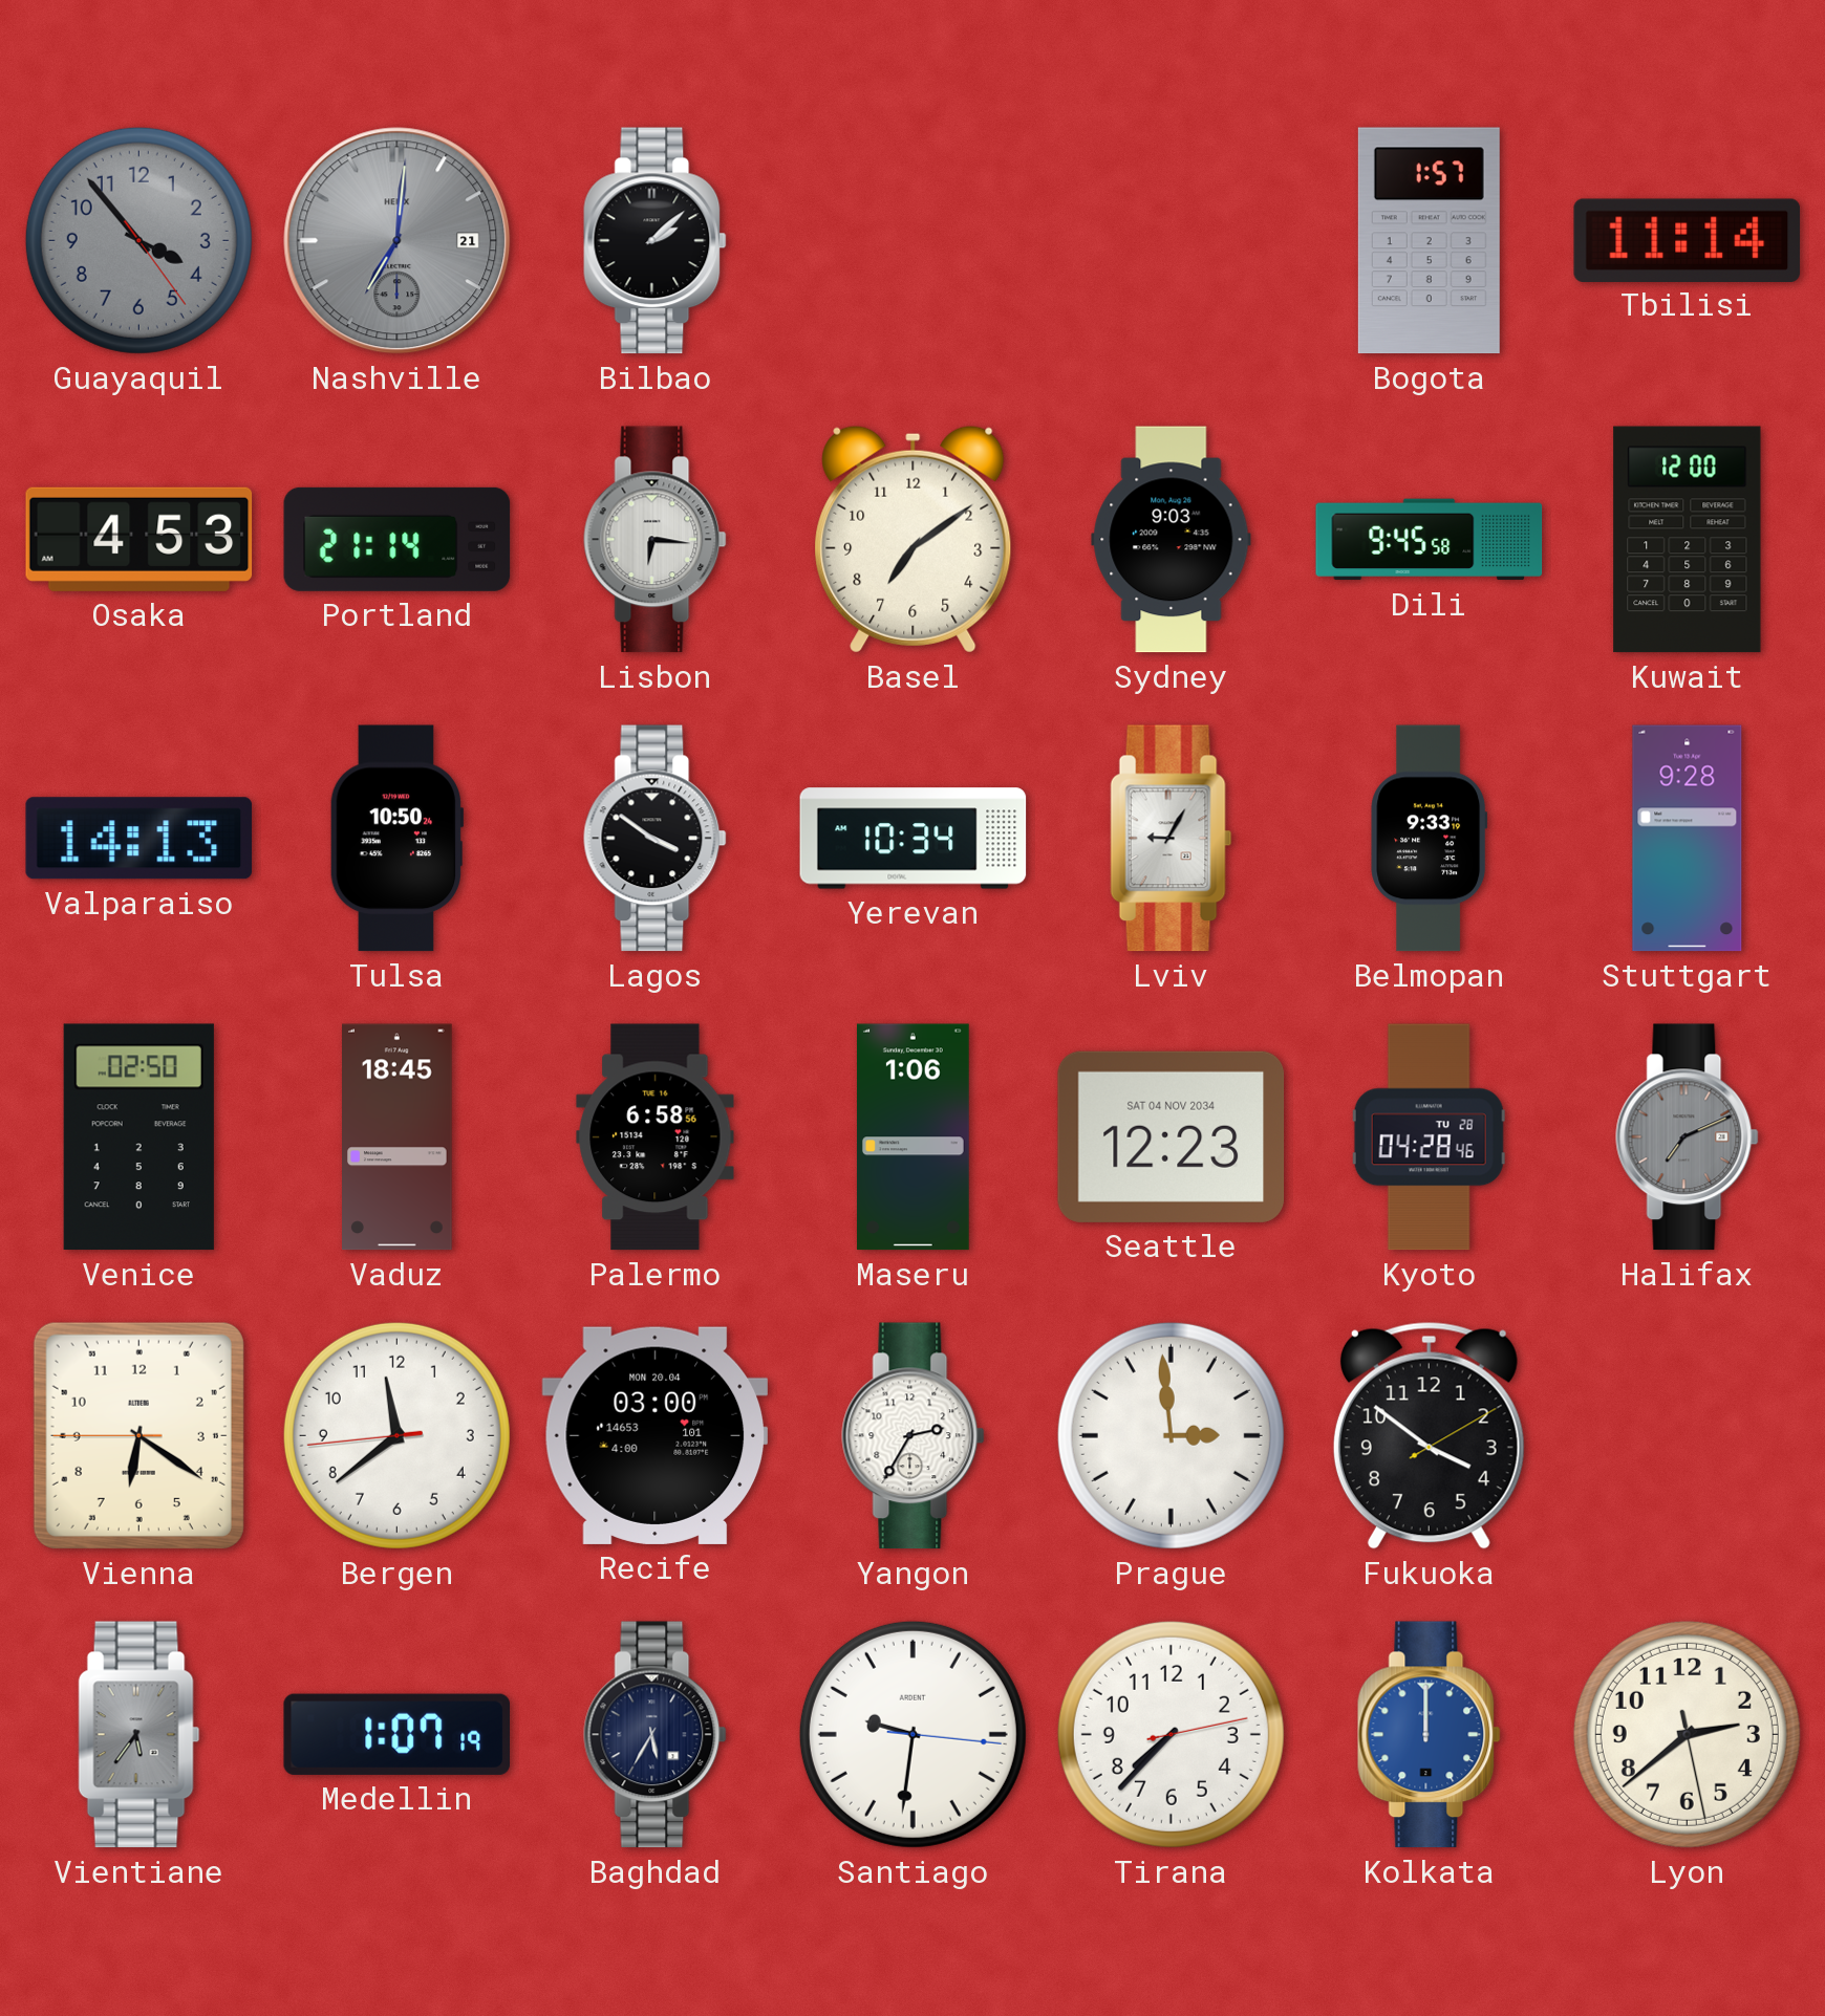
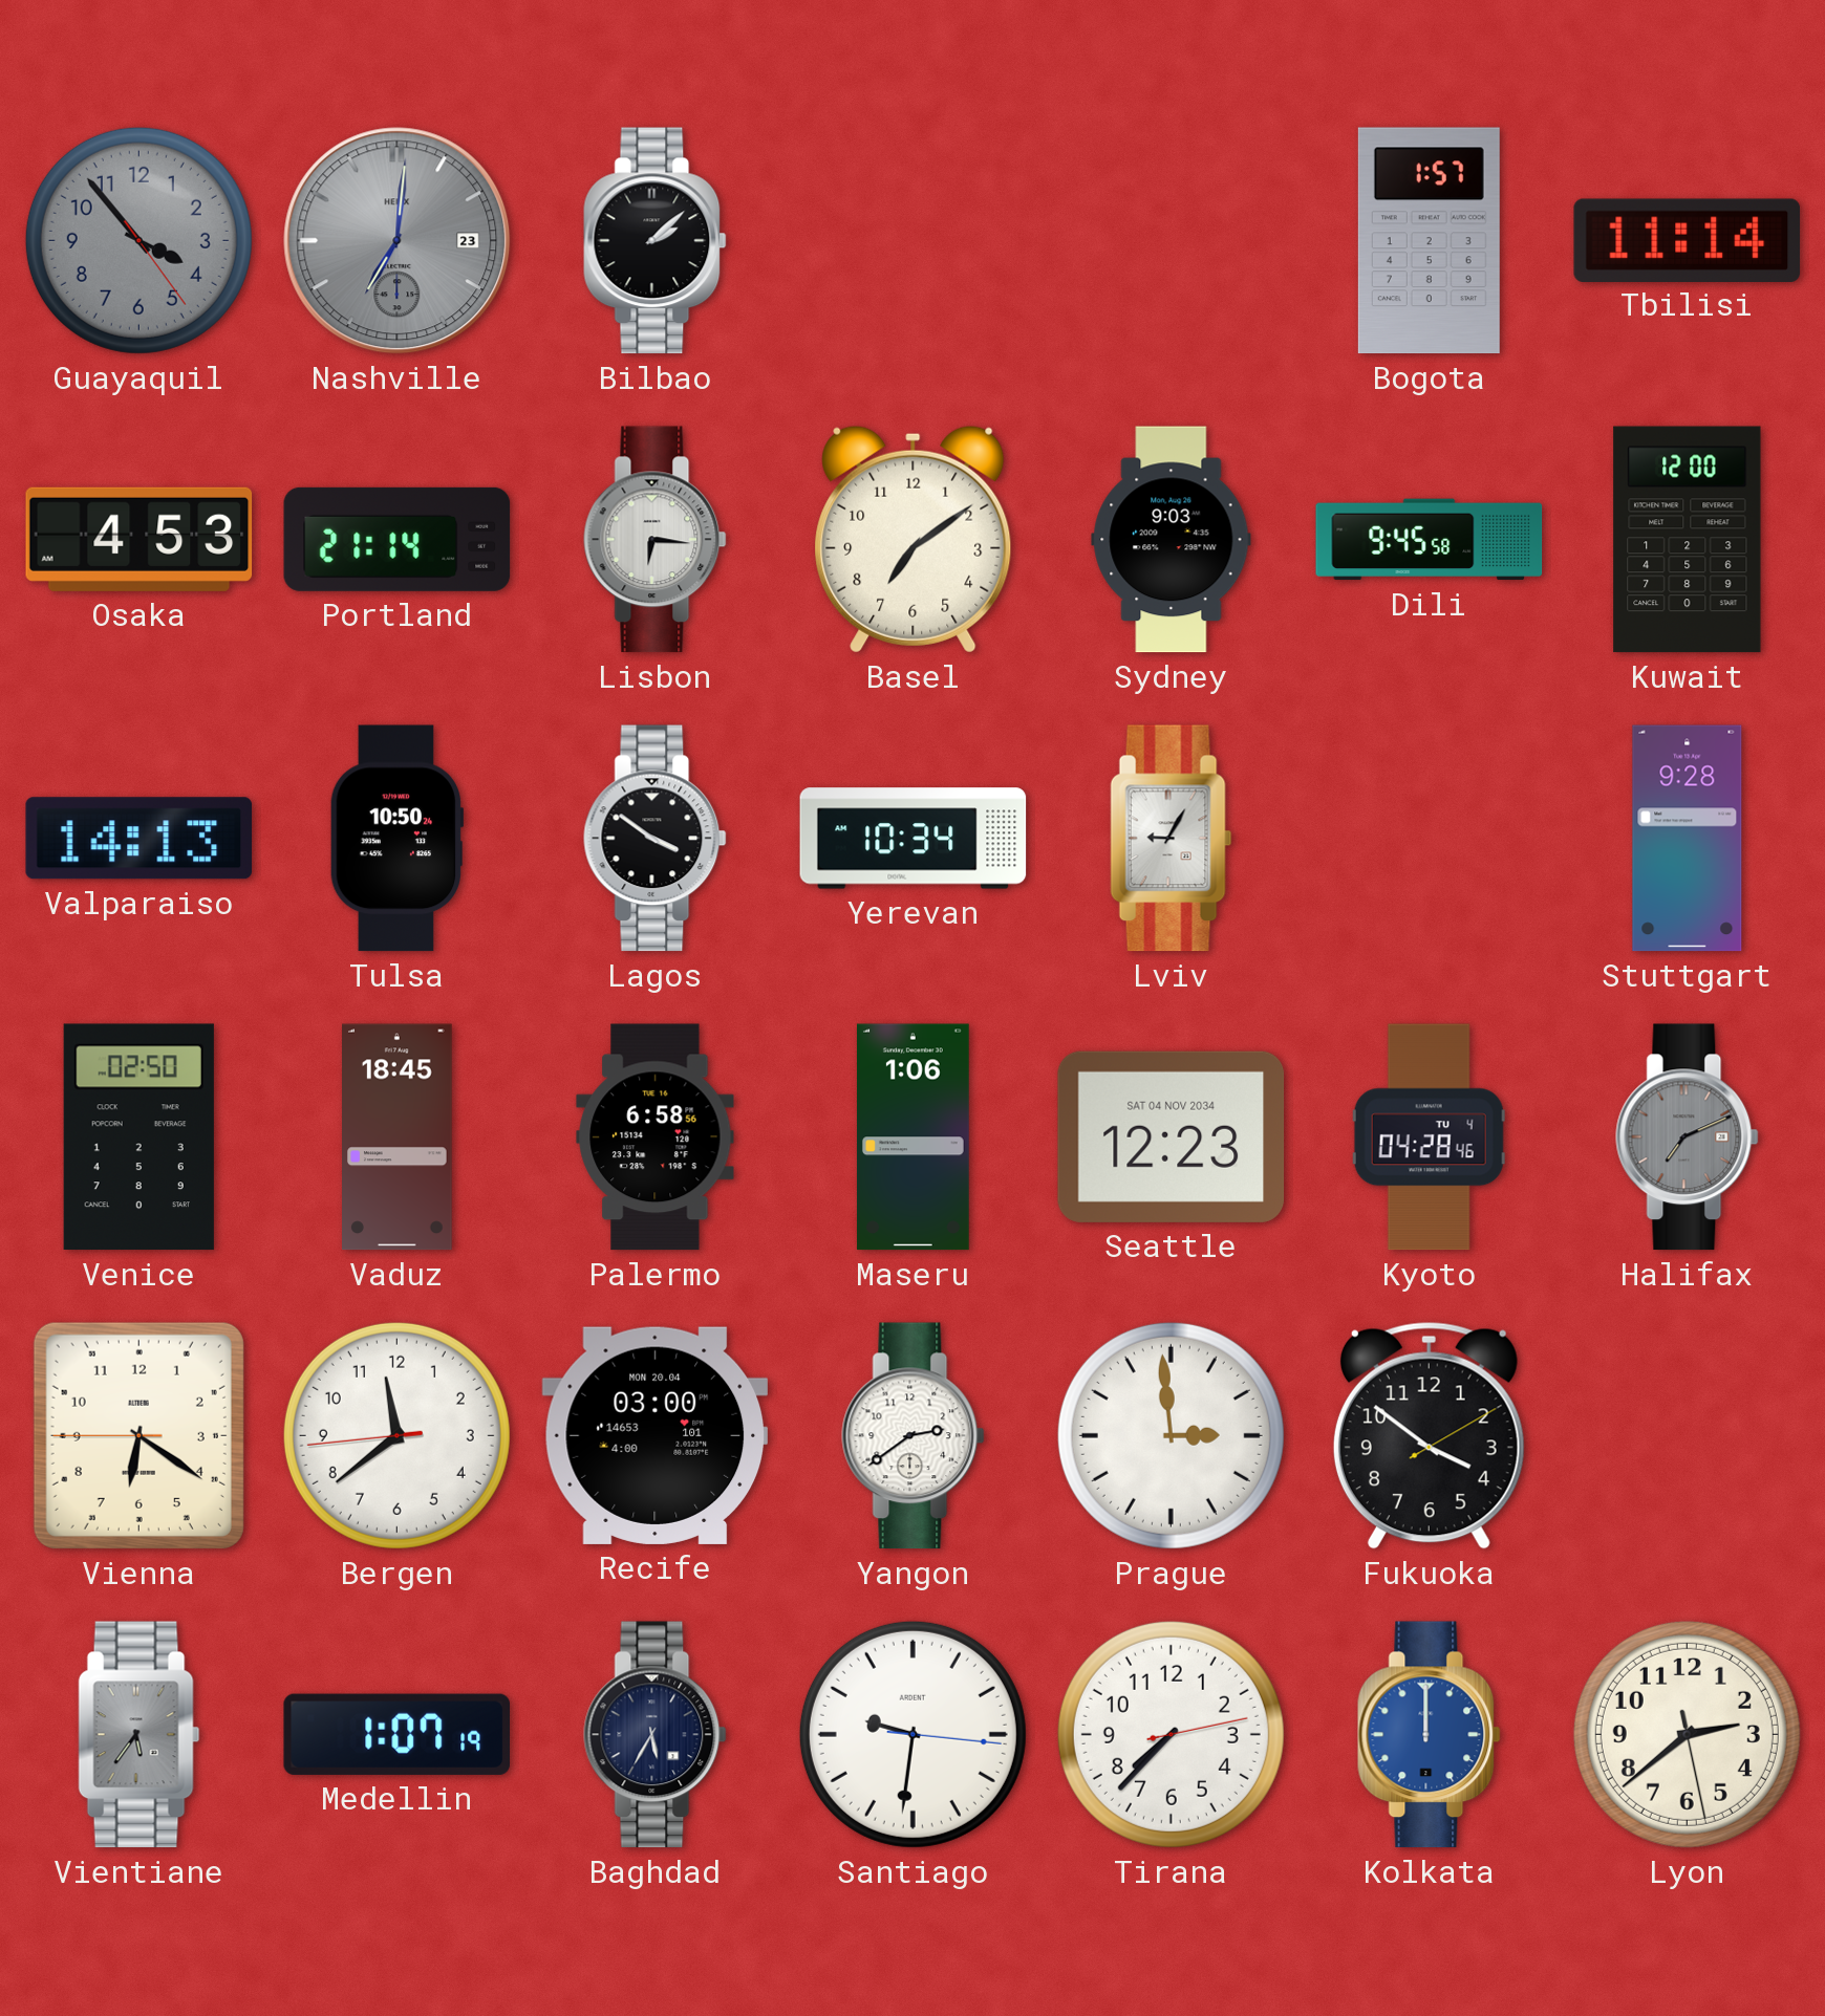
Nashville date: 21 -> 23 (398, 241)
Belmopan: 9:33 -> none (1430, 839)
Kyoto date: TU 28 -> TU 4 (1429, 1137)
Yangon: 2:35 -> 2:39 (914, 1436)
